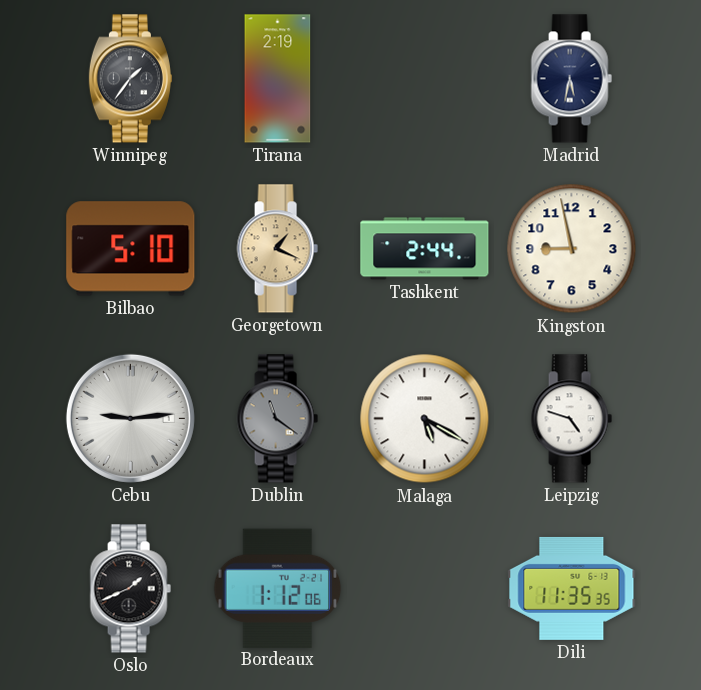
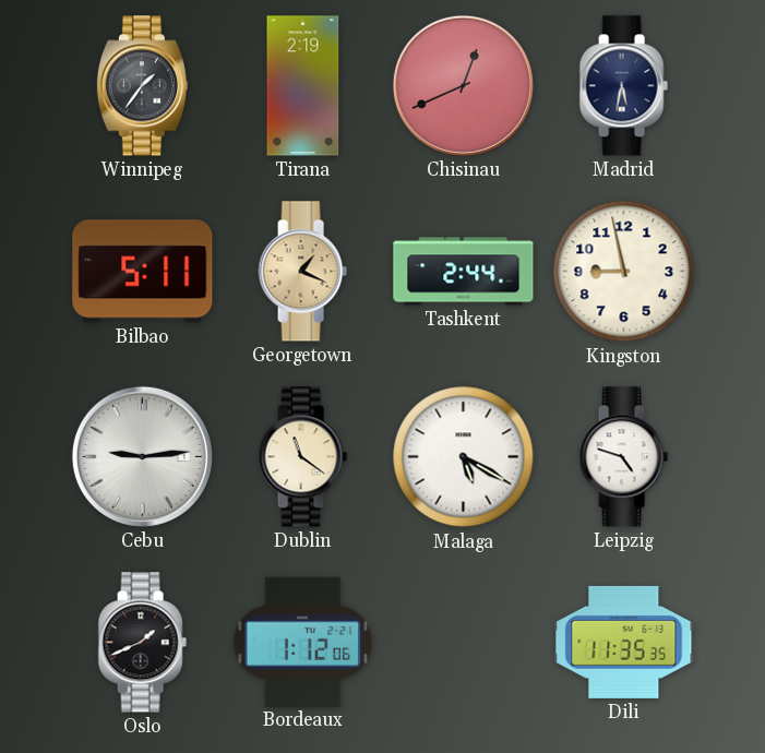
Chisinau: none -> 12:41 (463, 85)
Bilbao: 5:10 -> 5:11 (143, 272)
Dublin dial: grey -> cream (302, 457)
